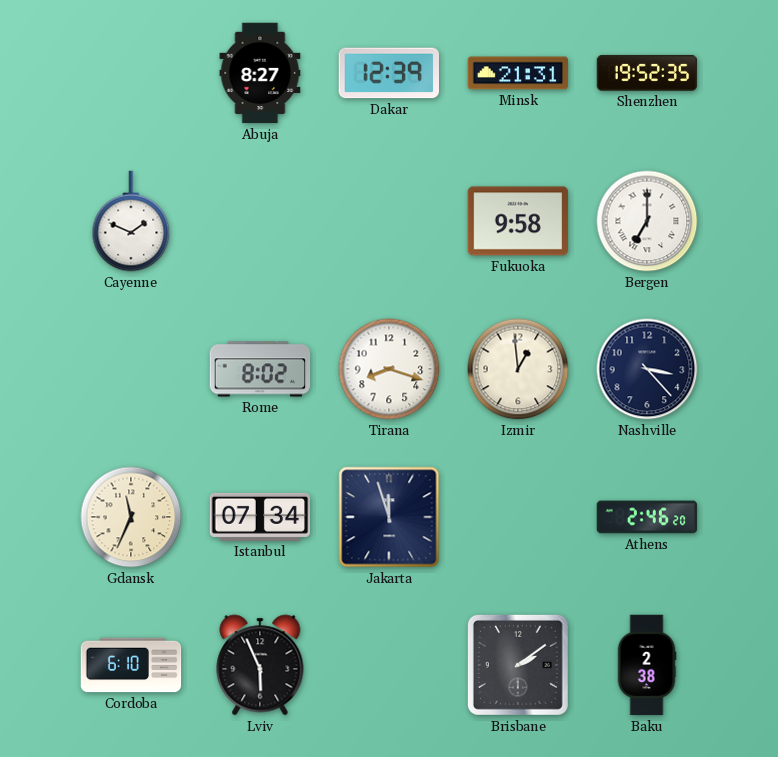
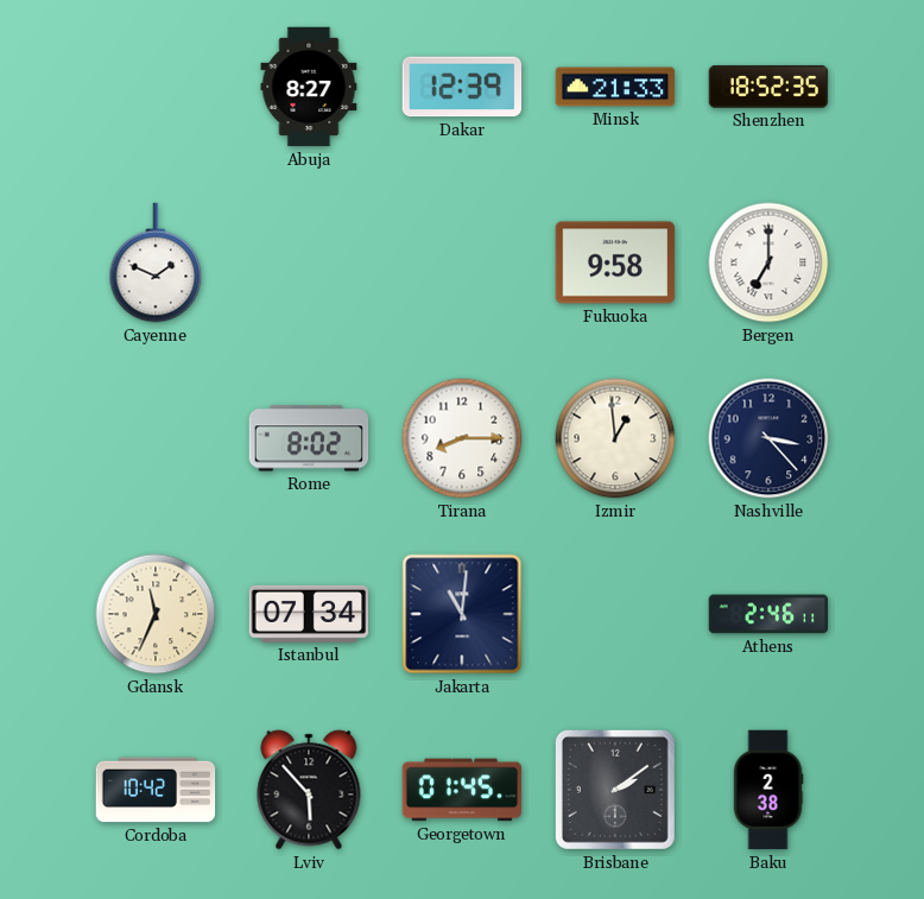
Minsk: 21:31 -> 21:33 (615, 87)
Shenzhen: 19:52 -> 18:52 (768, 87)
Tirana: 8:18 -> 8:15 (462, 438)
Jakarta: 11:57 -> 11:01 (462, 614)
Athens: 2:46:20 -> 2:46:11 (768, 614)
Cordoba: 6:10 -> 10:42 (156, 790)
Lviv: 5:56 -> 5:53 (309, 790)
Georgetown: none -> 01:45 (462, 790)
